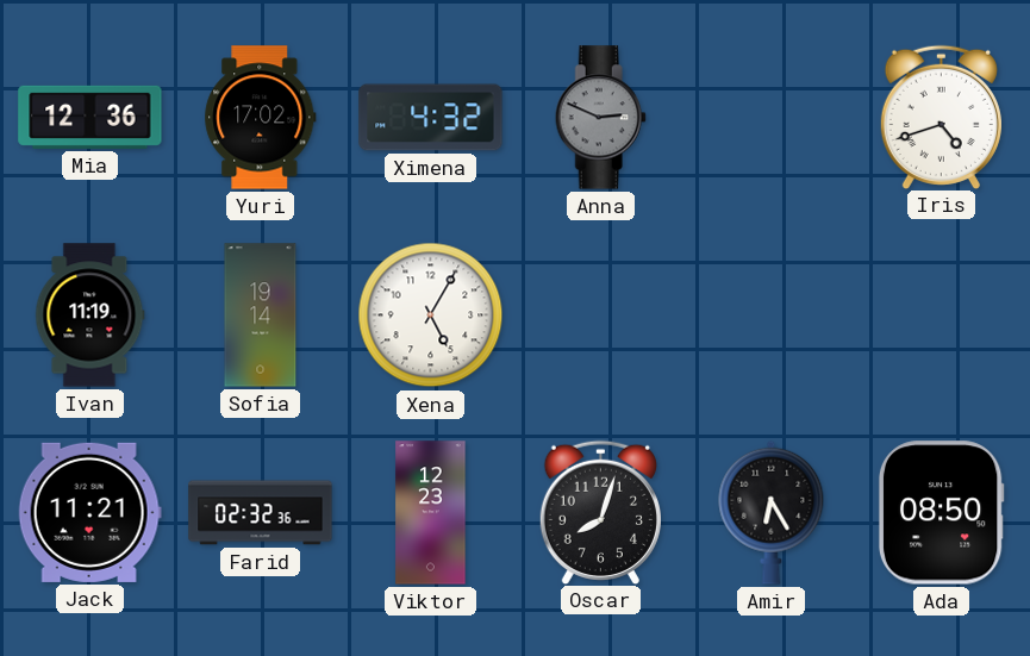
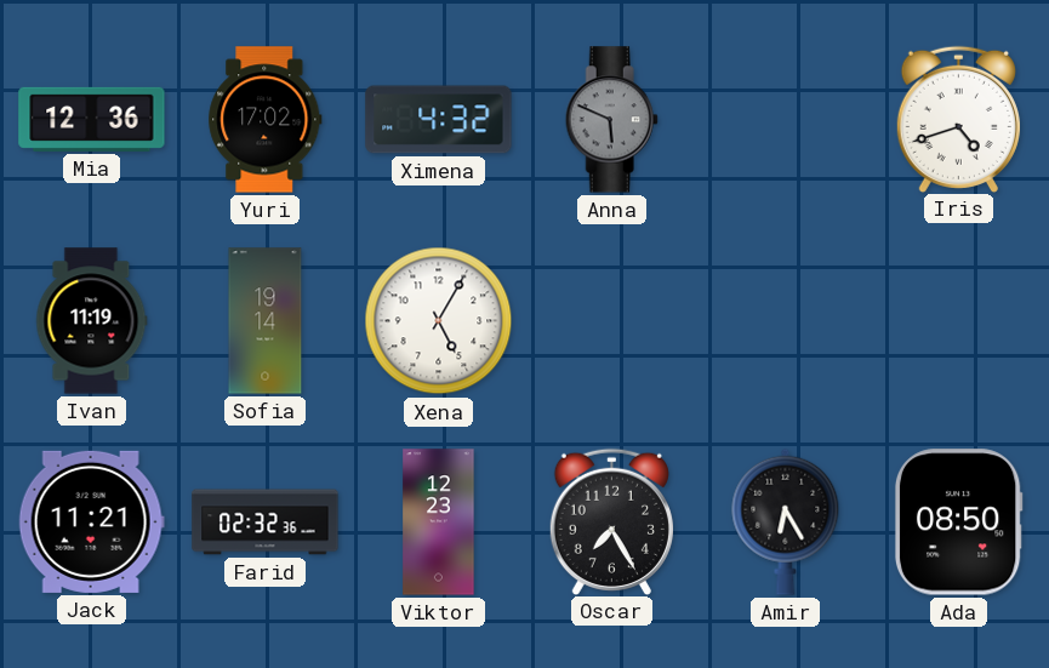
Anna: 2:49 -> 5:49 (611, 120)
Oscar: 8:03 -> 7:25 (611, 521)
